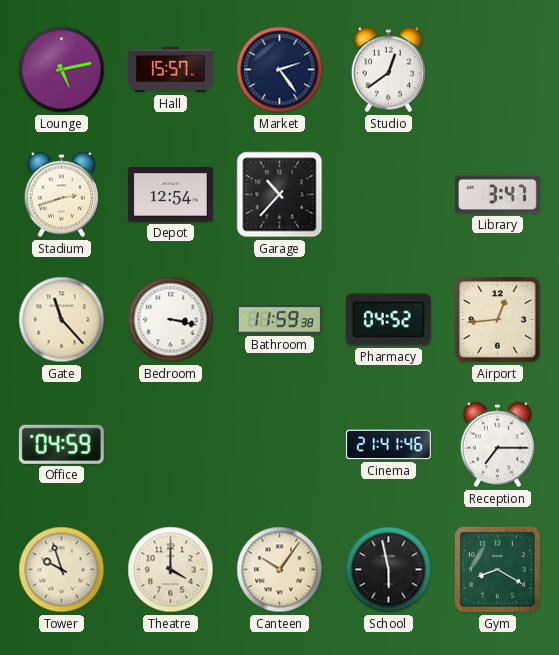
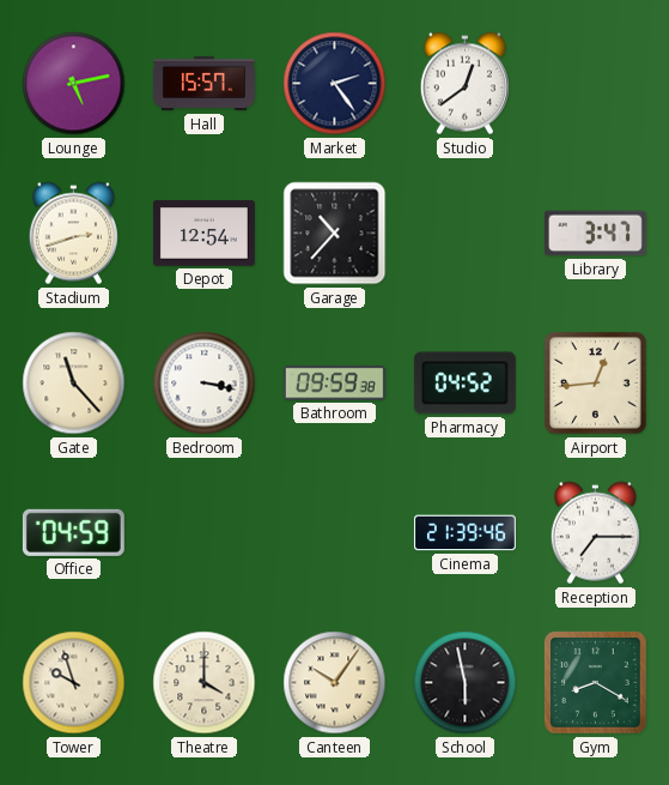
Bathroom: 11:59 -> 09:59 (334, 384)
Cinema: 21:41 -> 21:39 (464, 533)
